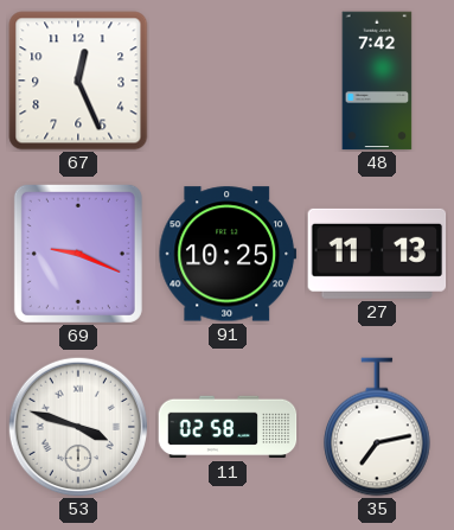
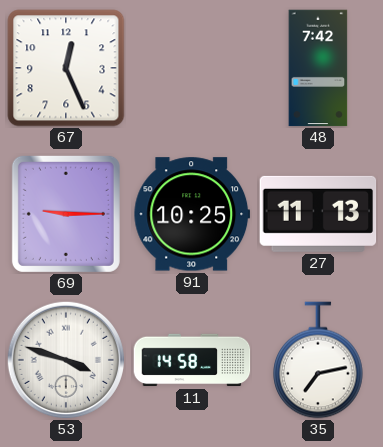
69: 9:19 -> 9:15 (66, 214)
11: 02:58 -> 14:58 (192, 360)
